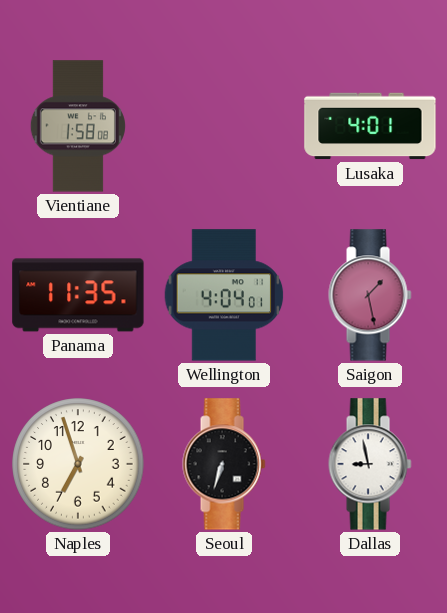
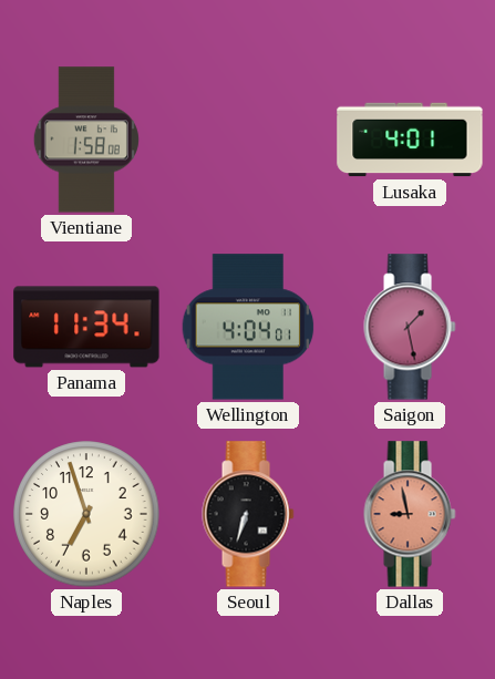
Panama: 11:35 -> 11:34 (86, 327)
Dallas dial: white -> salmon (410, 514)
